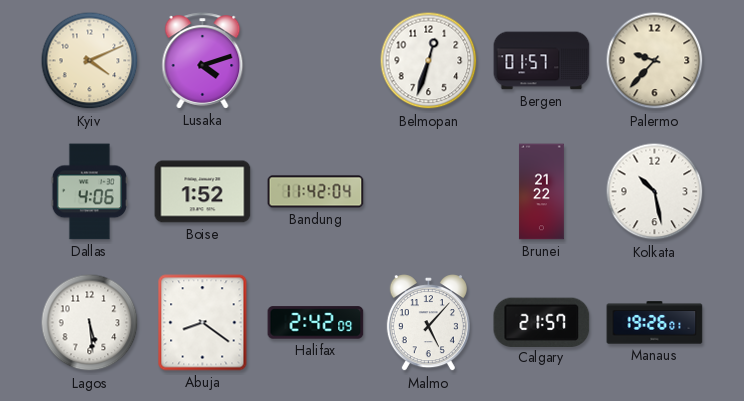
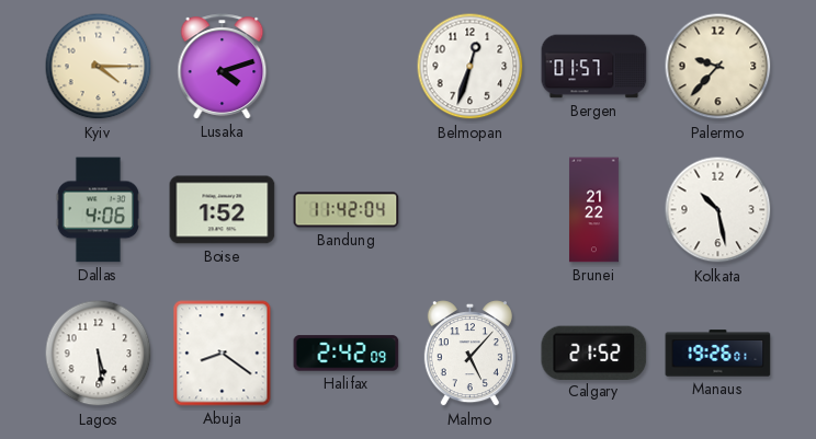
Kyiv: 4:11 -> 4:15 (99, 67)
Calgary: 21:57 -> 21:52 (594, 353)
